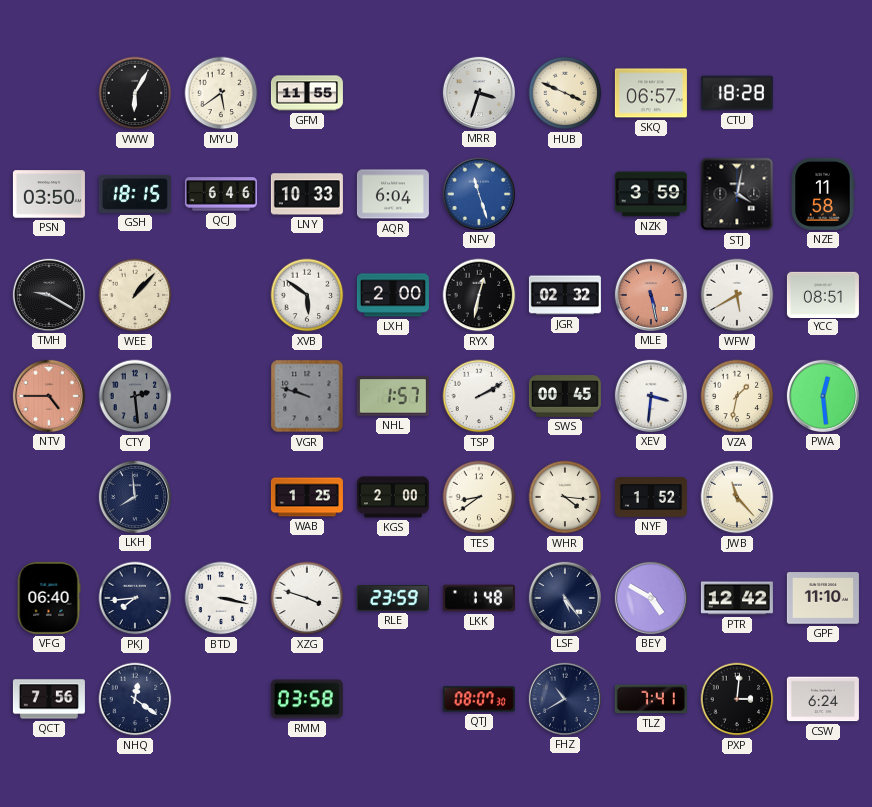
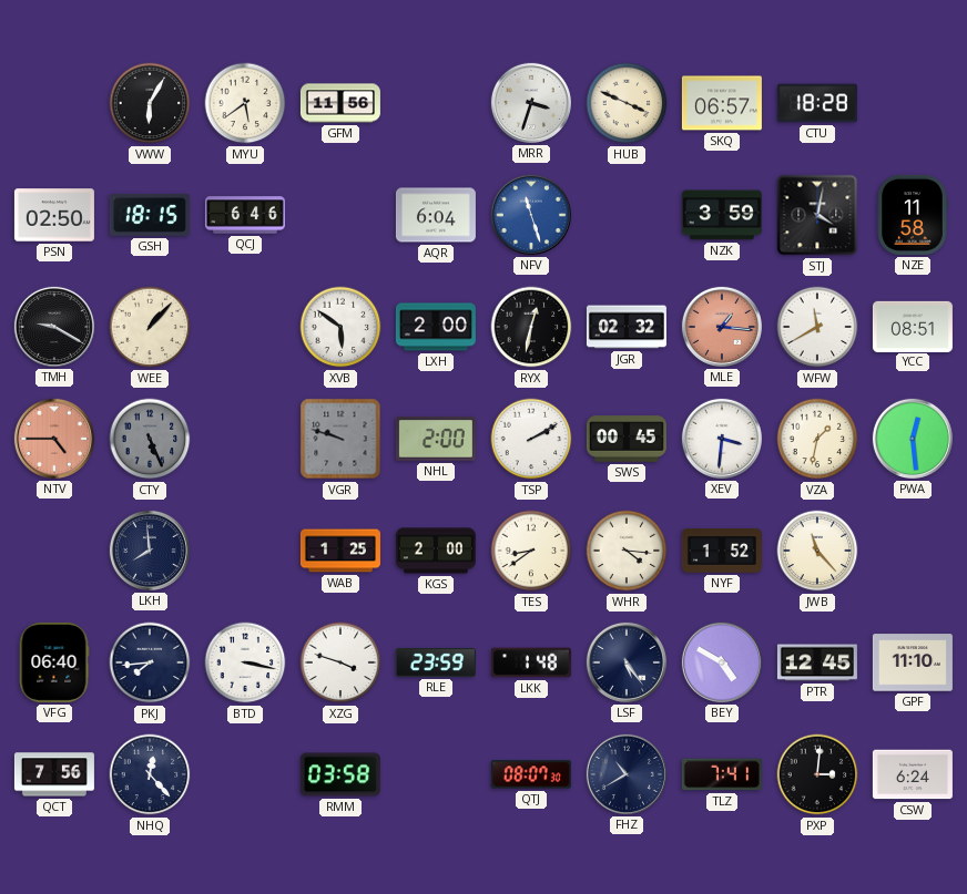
GFM: 11:55 -> 11:56 (340, 103)
PSN: 03:50 -> 02:50 (54, 215)
LNY: 10:33 -> none (307, 194)
MLE: 5:28 -> 1:16 (722, 327)
WFW: 5:40 -> 11:40 (817, 327)
CTY: 2:29 -> 5:26 (150, 439)
NHL: 1:57 -> 2:00 (436, 439)
PTR: 12:42 -> 12:45 (817, 662)
NHQ: 12:21 -> 12:23 (150, 774)
